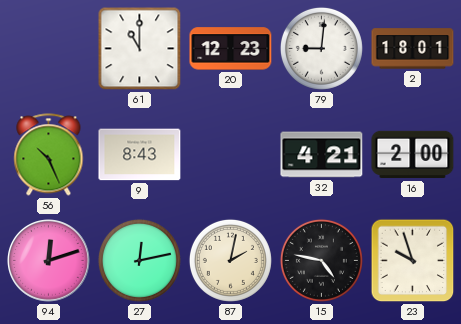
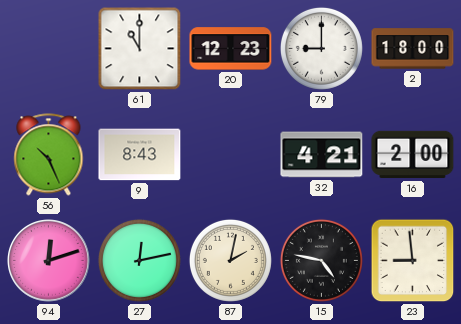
79: 9:01 -> 9:00 (321, 48)
2: 18:01 -> 18:00 (413, 49)
23: 9:57 -> 8:59 (413, 261)
